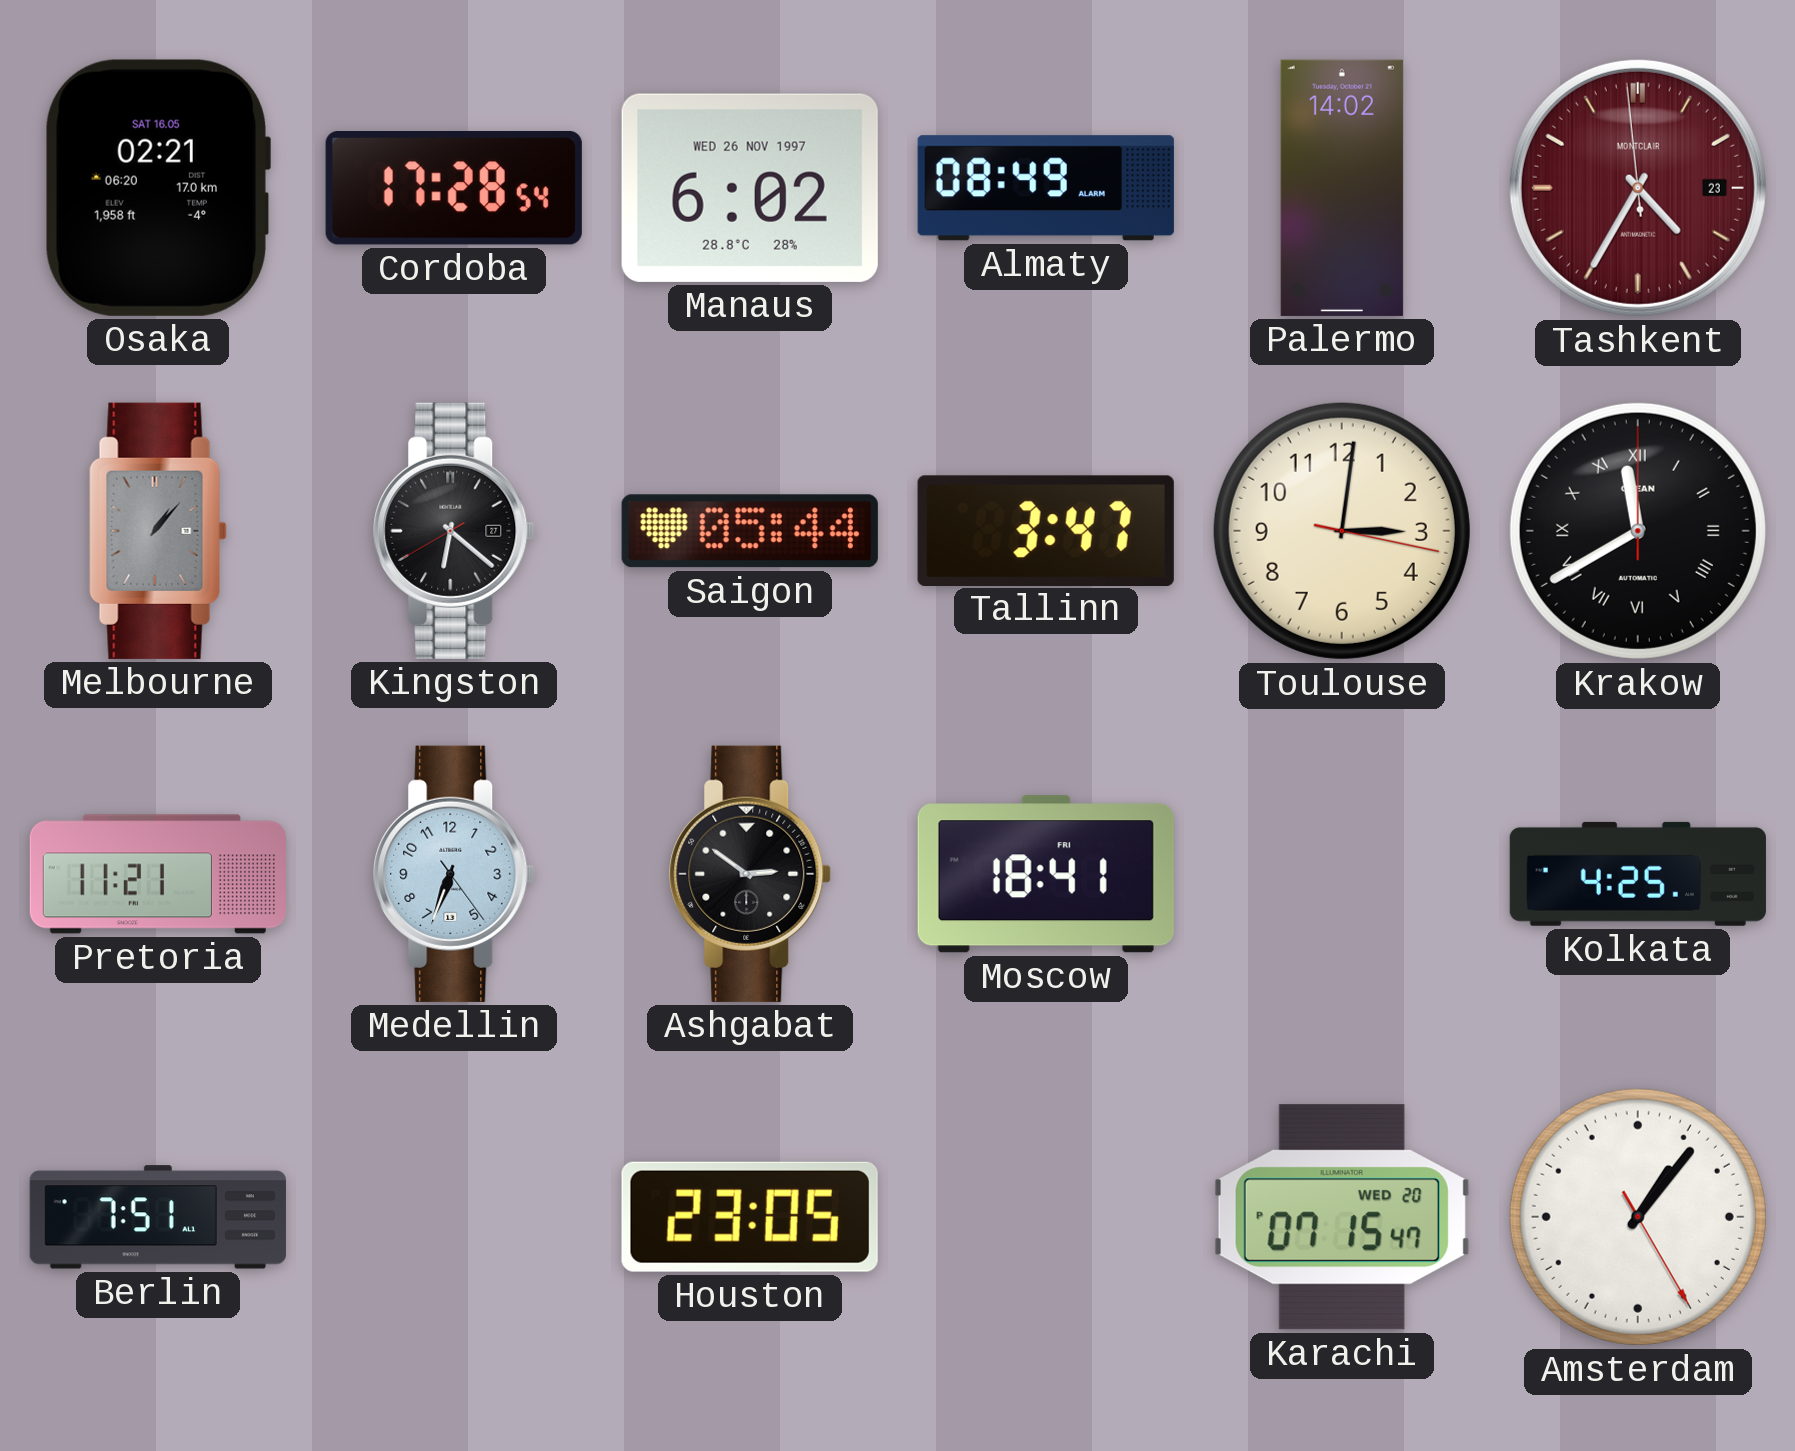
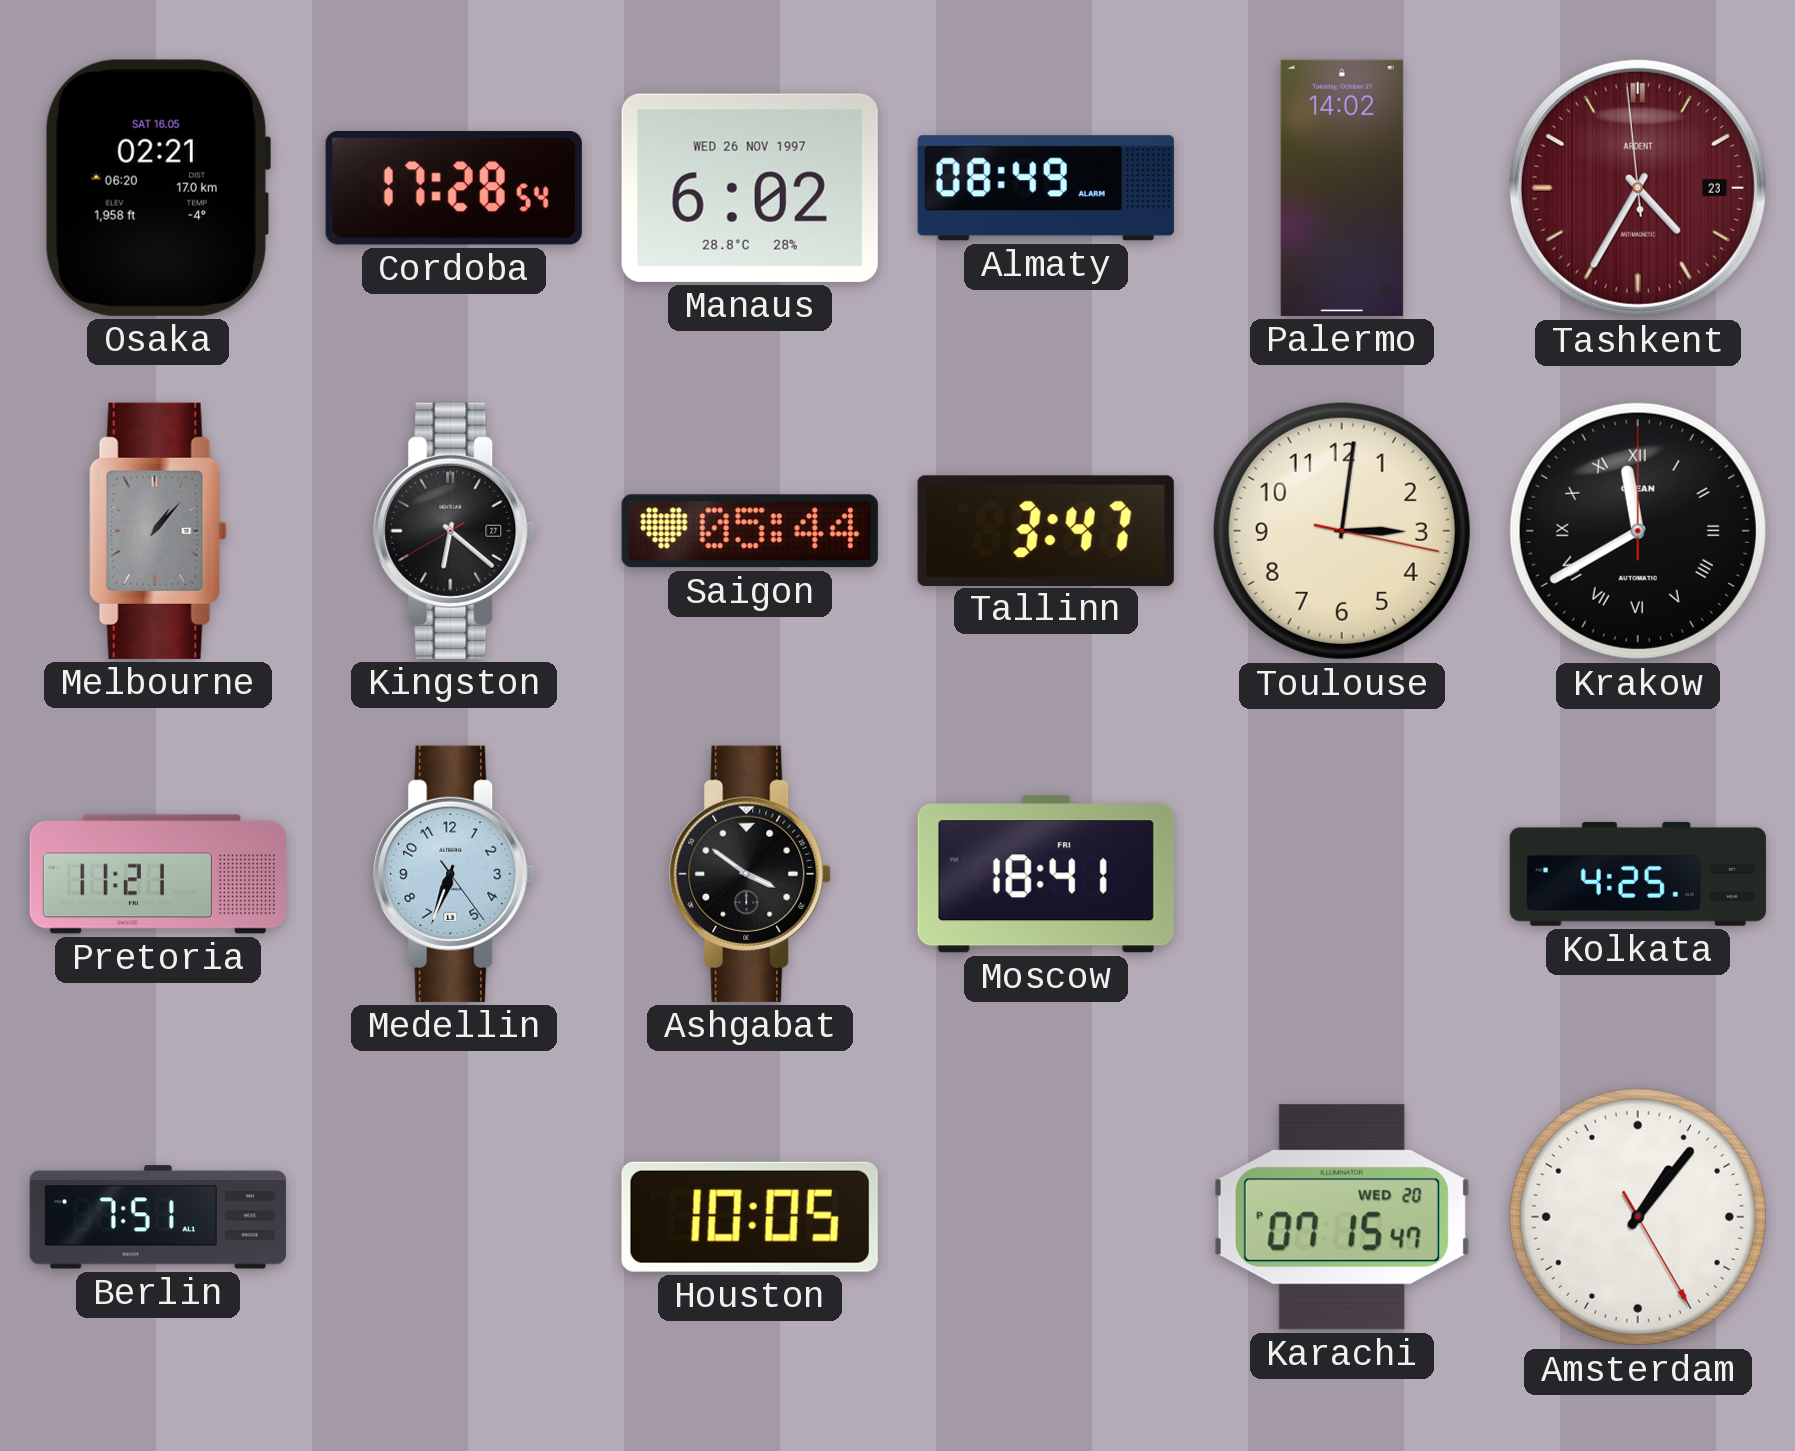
Tashkent brand: MONTCLAIR -> ARDENT (1638, 188)
Ashgabat: 2:51 -> 3:51 (750, 874)
Houston: 23:05 -> 10:05 (750, 1217)
